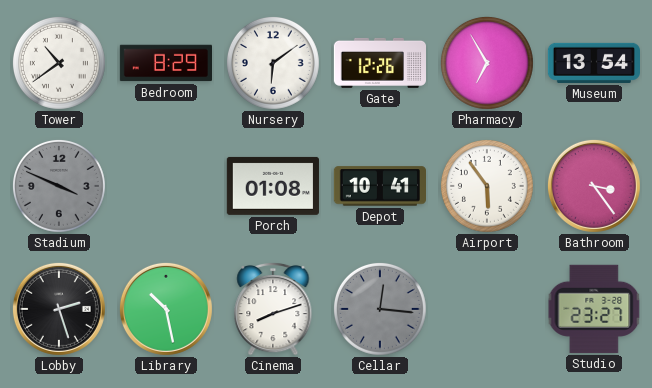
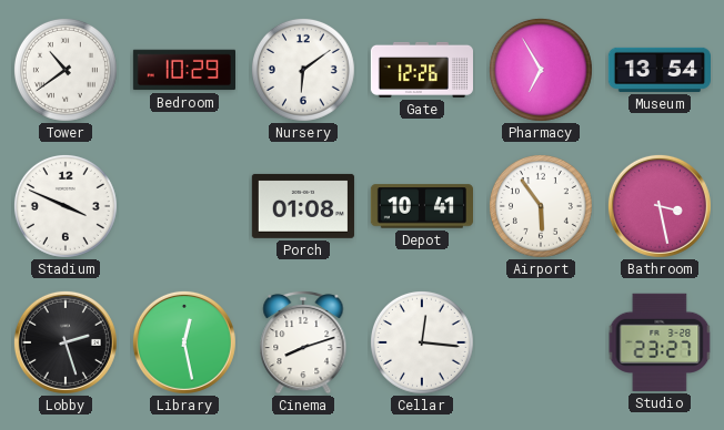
Bedroom: 8:29 -> 10:29 (183, 70)
Stadium dial: grey -> white (66, 206)
Bathroom: 3:24 -> 3:28 (660, 206)
Library: 10:28 -> 12:28 (184, 342)
Cellar dial: grey -> white (422, 342)
